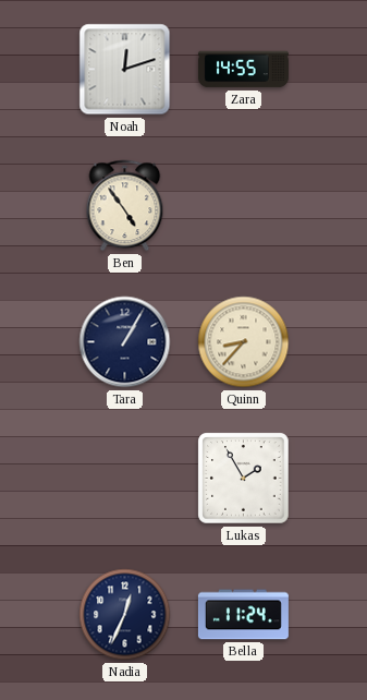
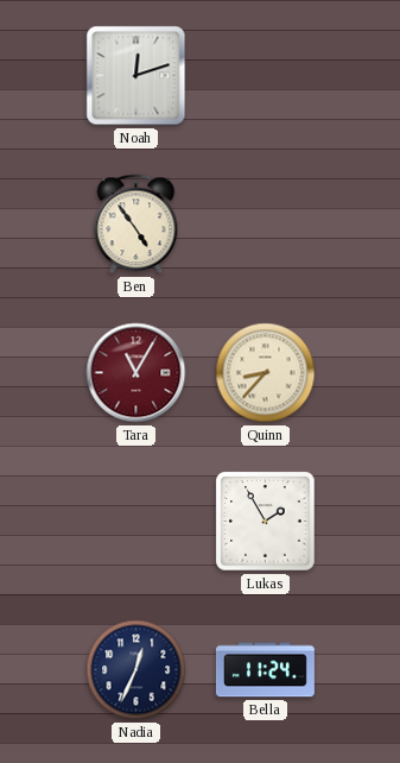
Zara: 14:55 -> none (243, 70)
Tara: 1:05 -> 11:05 (136, 373)
Tara dial: navy -> burgundy (136, 373)
